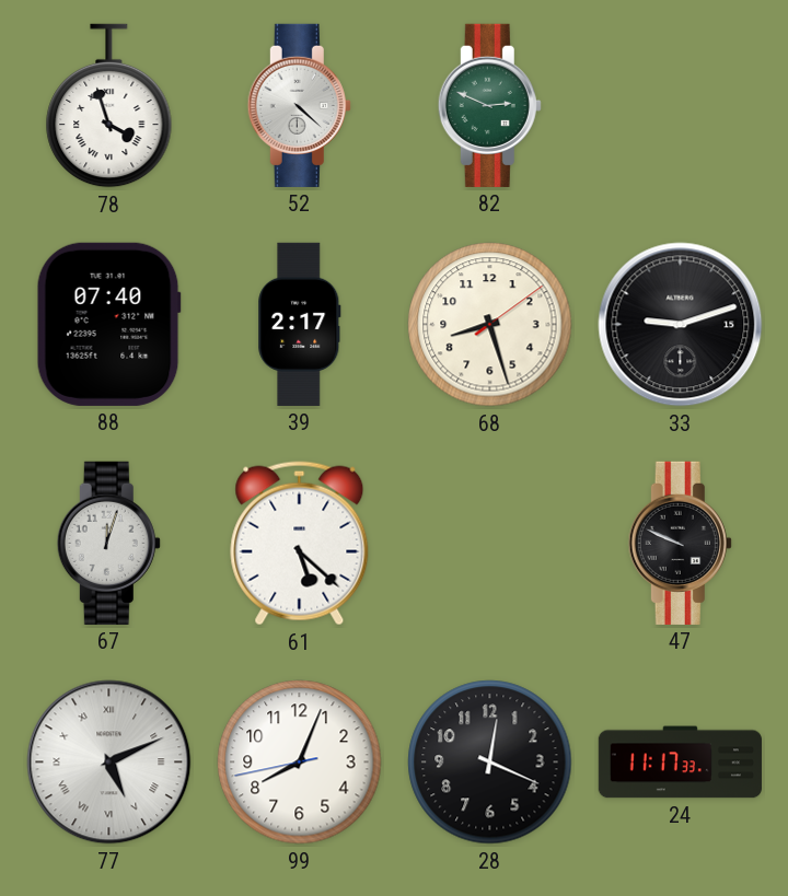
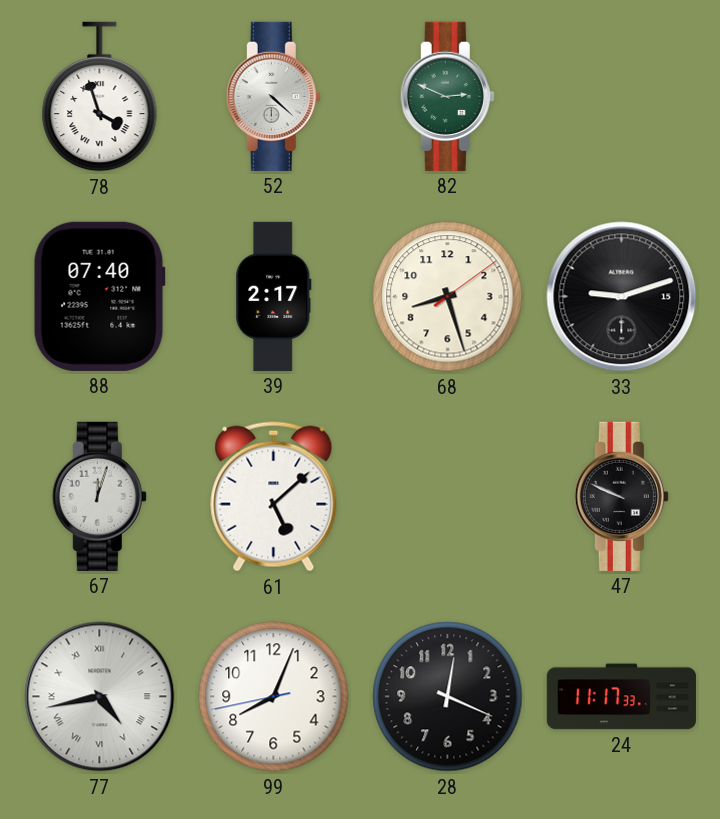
61: 5:22 -> 5:08 (274, 497)
77: 5:11 -> 4:43 (100, 697)
